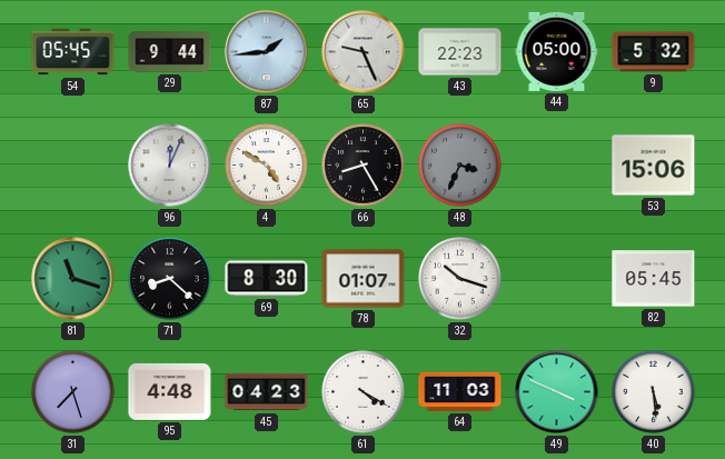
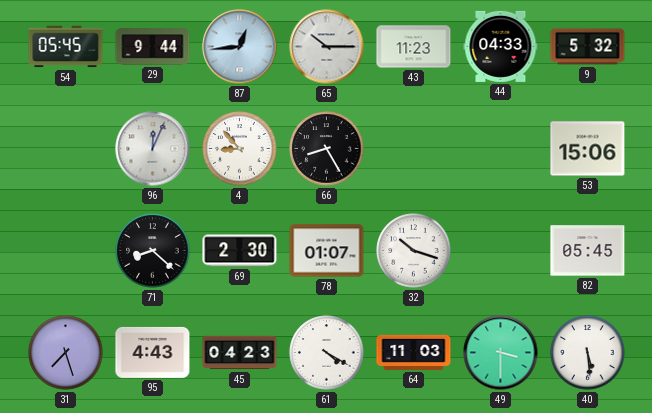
87: 1:44 -> 12:44 (240, 47)
65: 9:26 -> 10:15 (327, 47)
43: 22:23 -> 11:23 (414, 47)
44: 05:00 -> 04:33 (501, 46)
4: 4:50 -> 8:53 (240, 149)
48: 3:34 -> none (460, 166)
81: 11:18 -> none (73, 279)
69: 8:30 -> 2:30 (240, 251)
95: 4:48 -> 4:43 (153, 352)
49: 3:49 -> 3:30 (501, 353)
